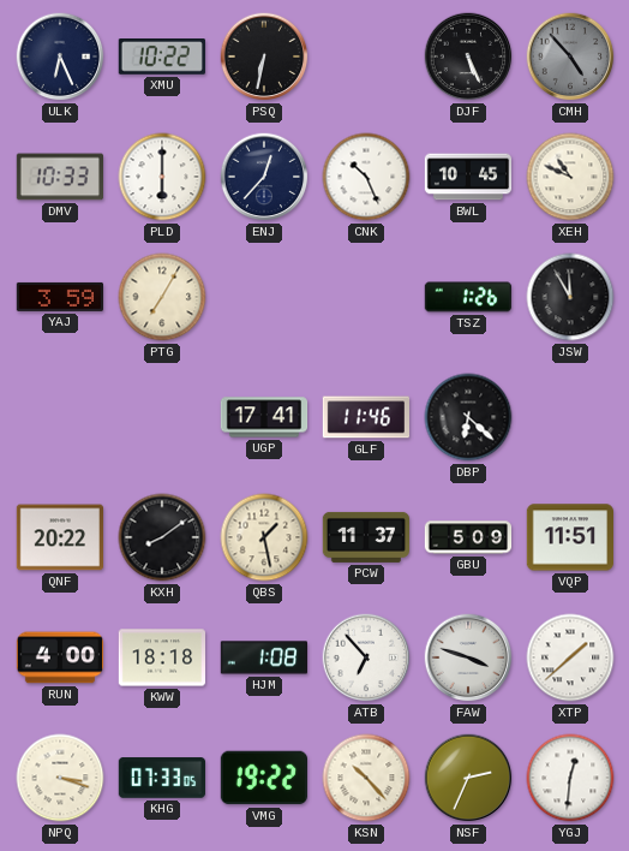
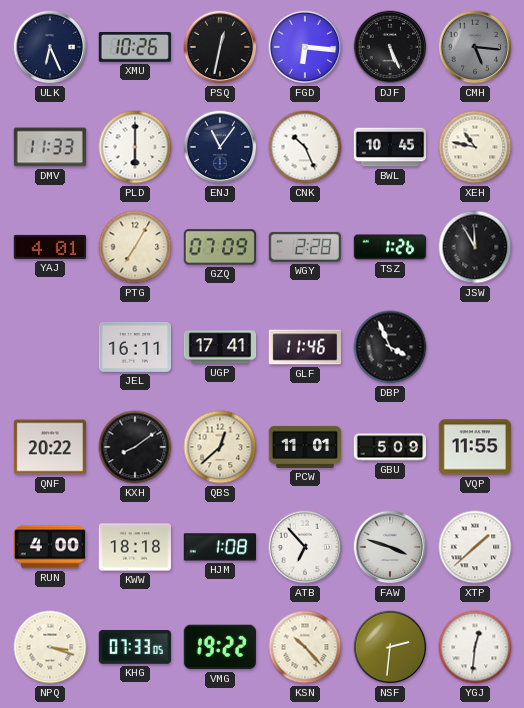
XMU: 10:22 -> 10:26 (134, 48)
PSQ: 6:32 -> 12:32 (220, 47)
FGD: none -> 6:16 (305, 47)
CMH: 4:53 -> 5:16 (475, 47)
DMV: 10:33 -> 11:33 (49, 147)
ENJ: 12:37 -> 11:06 (220, 147)
XEH: 10:49 -> 10:47 (475, 147)
YAJ: 3:59 -> 4:01 (49, 247)
GZQ: none -> 07:09 (219, 247)
WGY: none -> 2:28 (304, 247)
JEL: none -> 16:11 (134, 347)
DBP: 6:22 -> 3:56 (390, 347)
QBS: 1:28 -> 12:38 (220, 447)
PCW: 11:37 -> 11:01 (305, 447)
VQP: 11:51 -> 11:55 (474, 447)
NSF: 2:34 -> 2:31 (390, 647)
